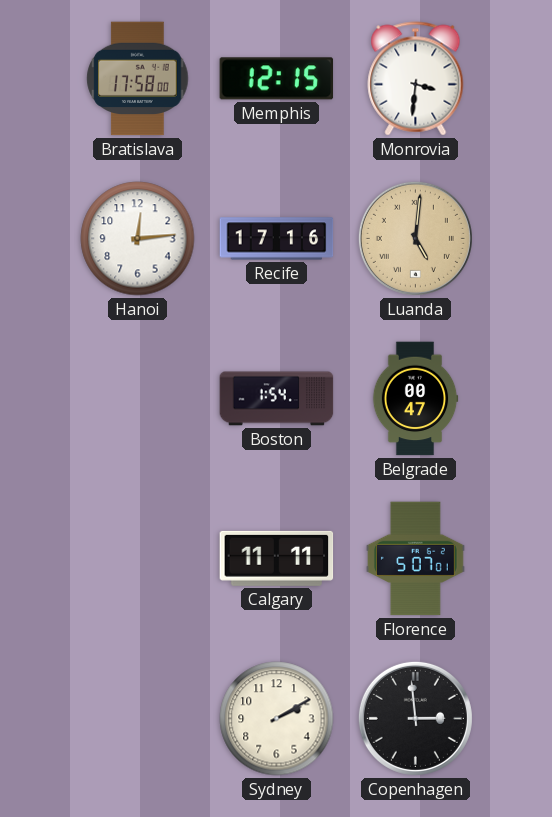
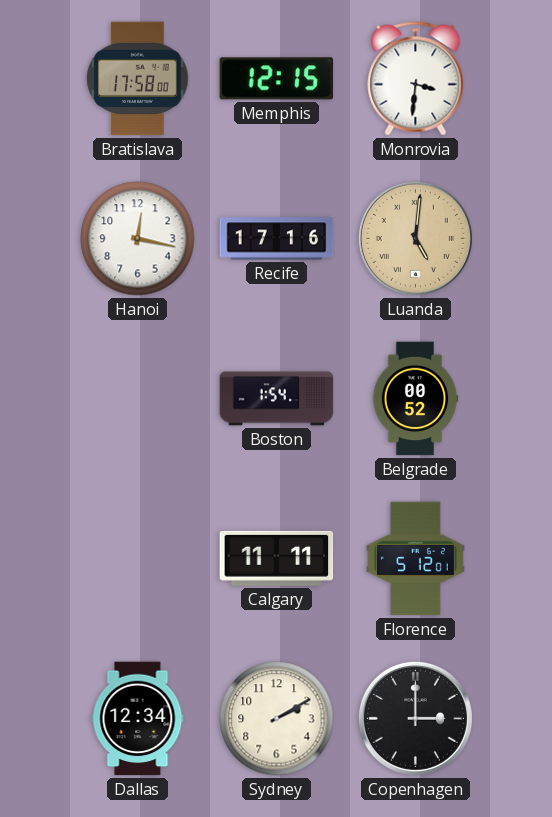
Hanoi: 12:14 -> 12:17 (138, 239)
Belgrade: 00:47 -> 00:52 (415, 399)
Florence: 5:07 -> 5:12 (415, 559)
Dallas: none -> 12:34 (138, 719)
Copenhagen: 2:59 -> 3:00 (415, 718)
